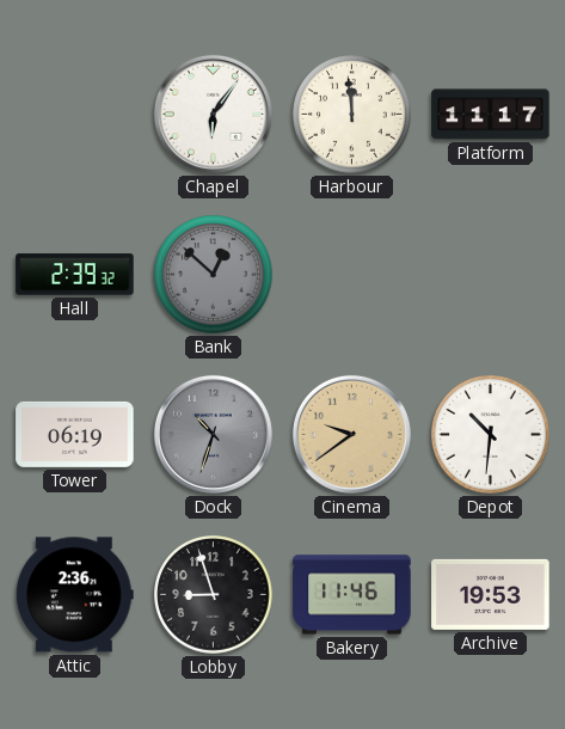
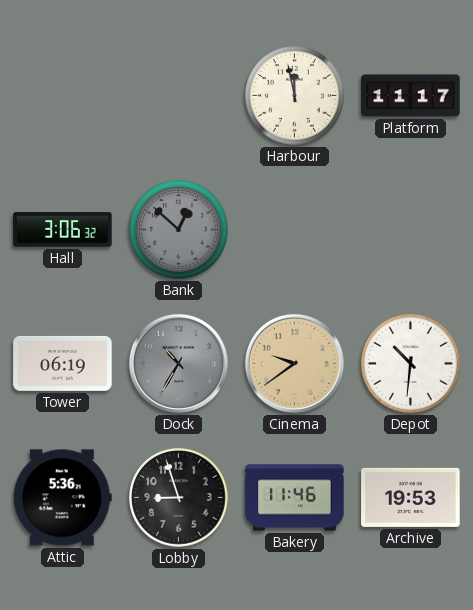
Chapel: 6:06 -> none (213, 114)
Harbour: 11:59 -> 11:58 (295, 96)
Hall: 2:39 -> 3:06 (63, 230)
Dock: 10:33 -> 10:35 (178, 363)
Attic: 2:36 -> 5:36 (62, 498)
